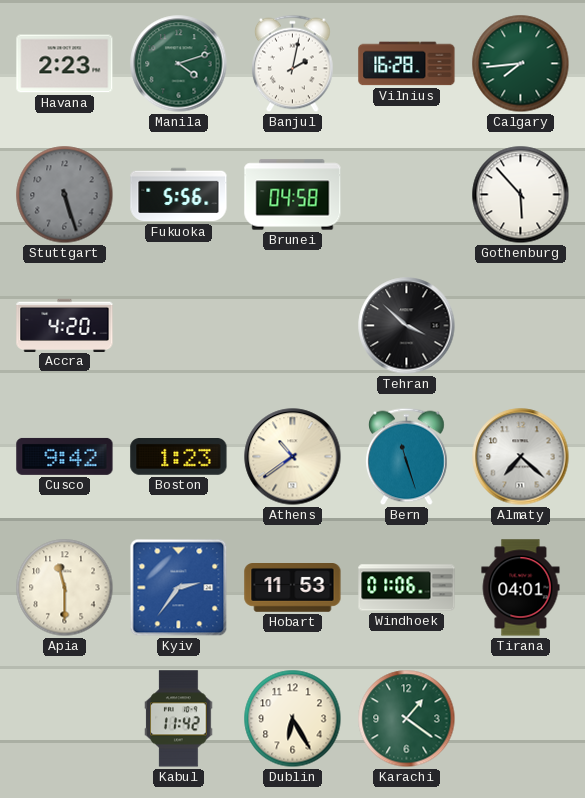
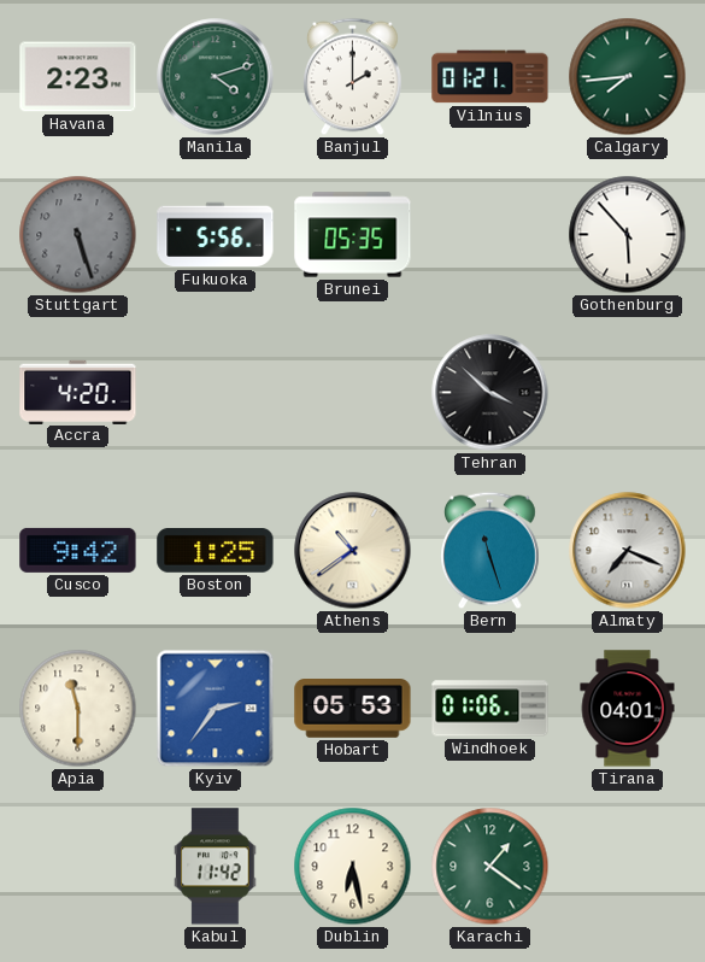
Banjul: 2:02 -> 2:00 (353, 77)
Vilnius: 16:28 -> 01:21 (490, 77)
Brunei: 04:58 -> 05:35 (353, 235)
Boston: 1:23 -> 1:25 (216, 551)
Almaty: 7:22 -> 7:19 (628, 551)
Hobart: 11:53 -> 05:53 (353, 709)
Dublin: 6:25 -> 6:28 (353, 867)
